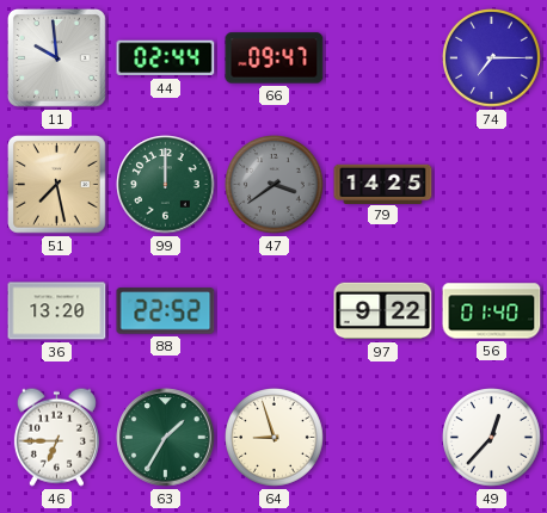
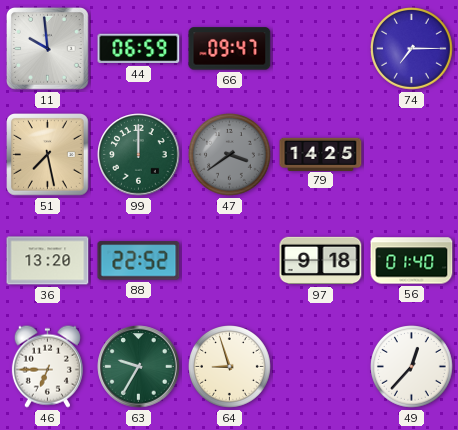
44: 02:44 -> 06:59 (139, 49)
97: 9:22 -> 9:18 (321, 261)
63: 1:35 -> 9:35 (139, 367)
